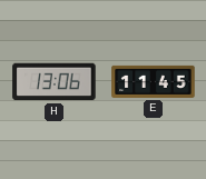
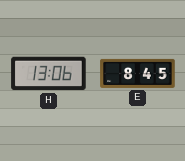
E: 11:45 -> 8:45 (138, 73)
